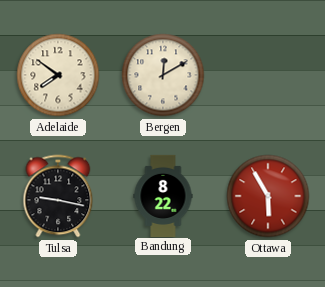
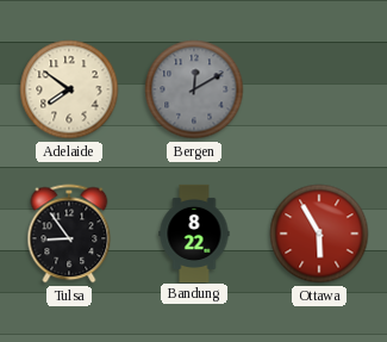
Bergen dial: cream -> grey (194, 89)
Tulsa: 9:17 -> 8:54 (69, 234)
